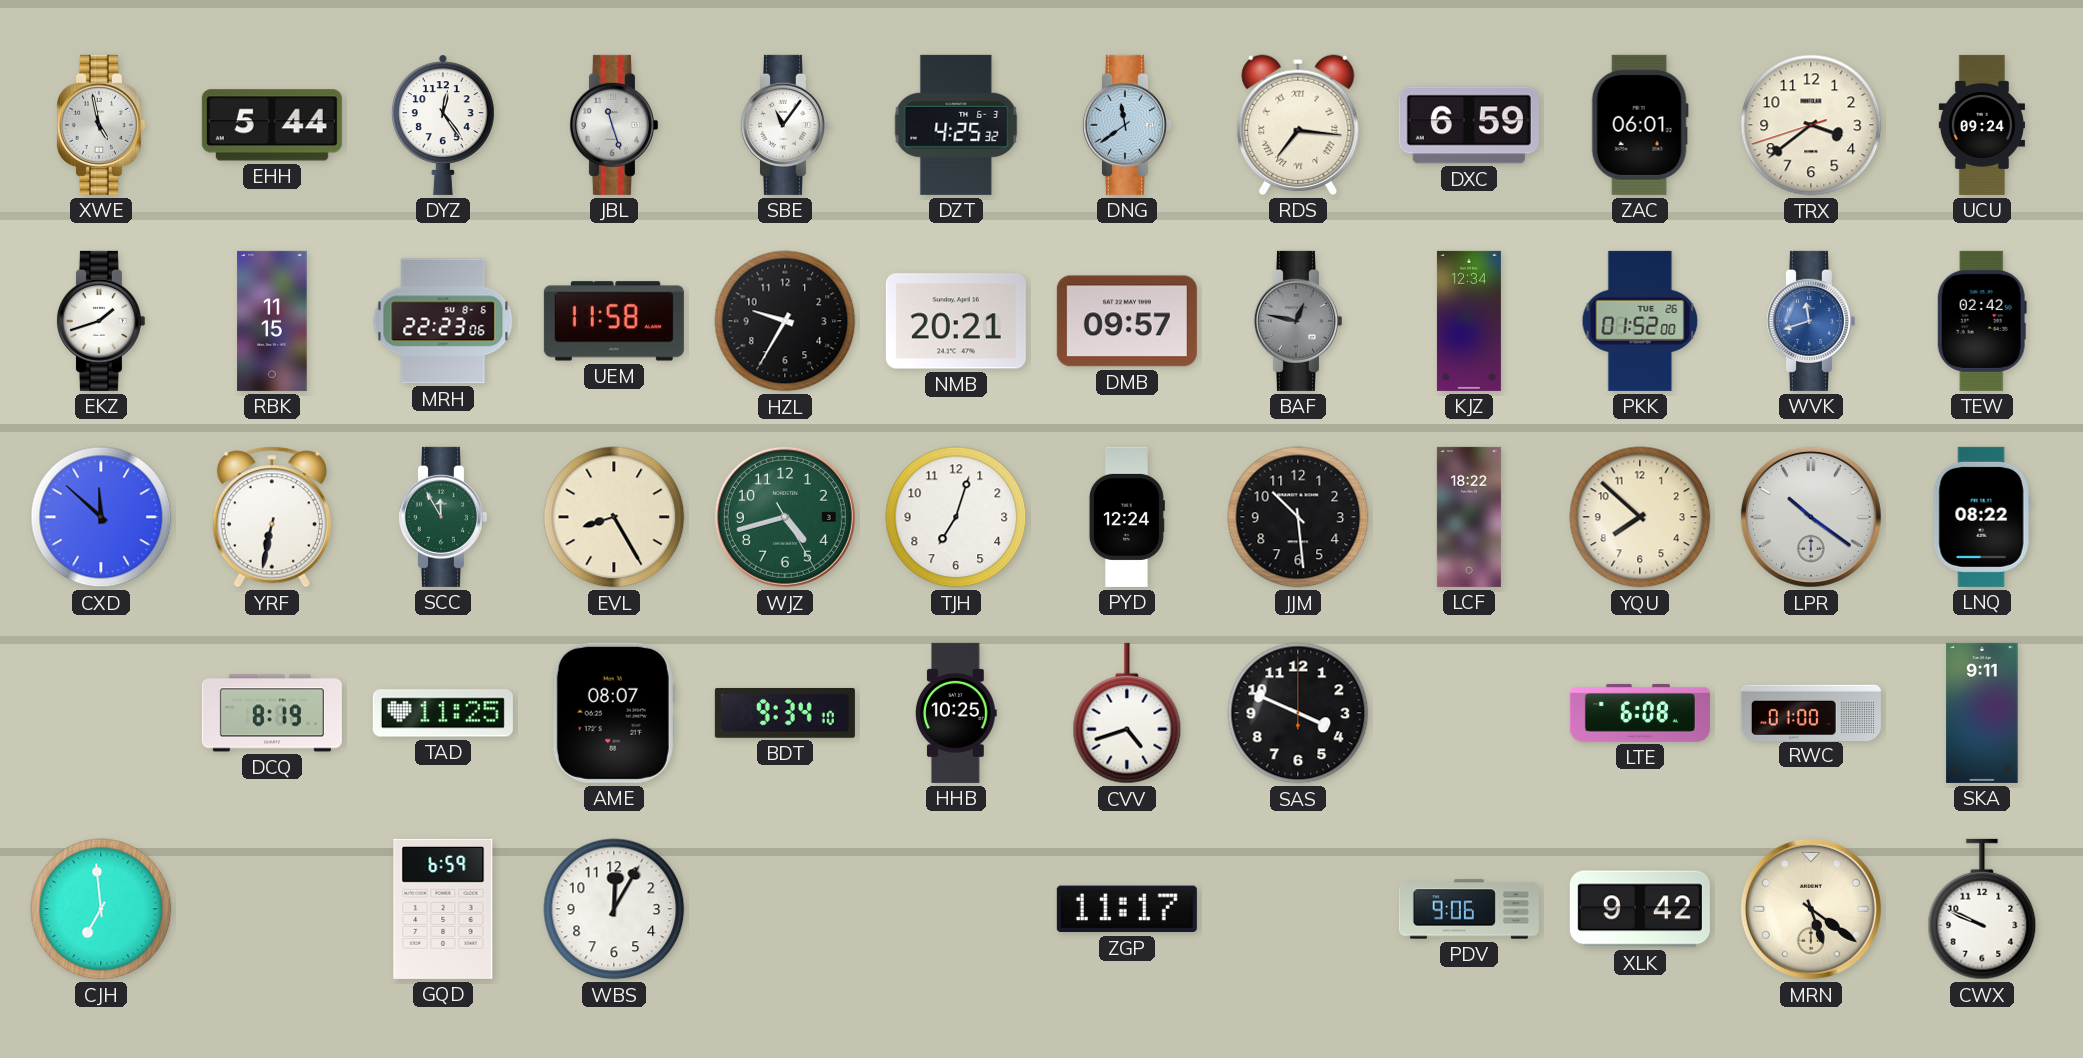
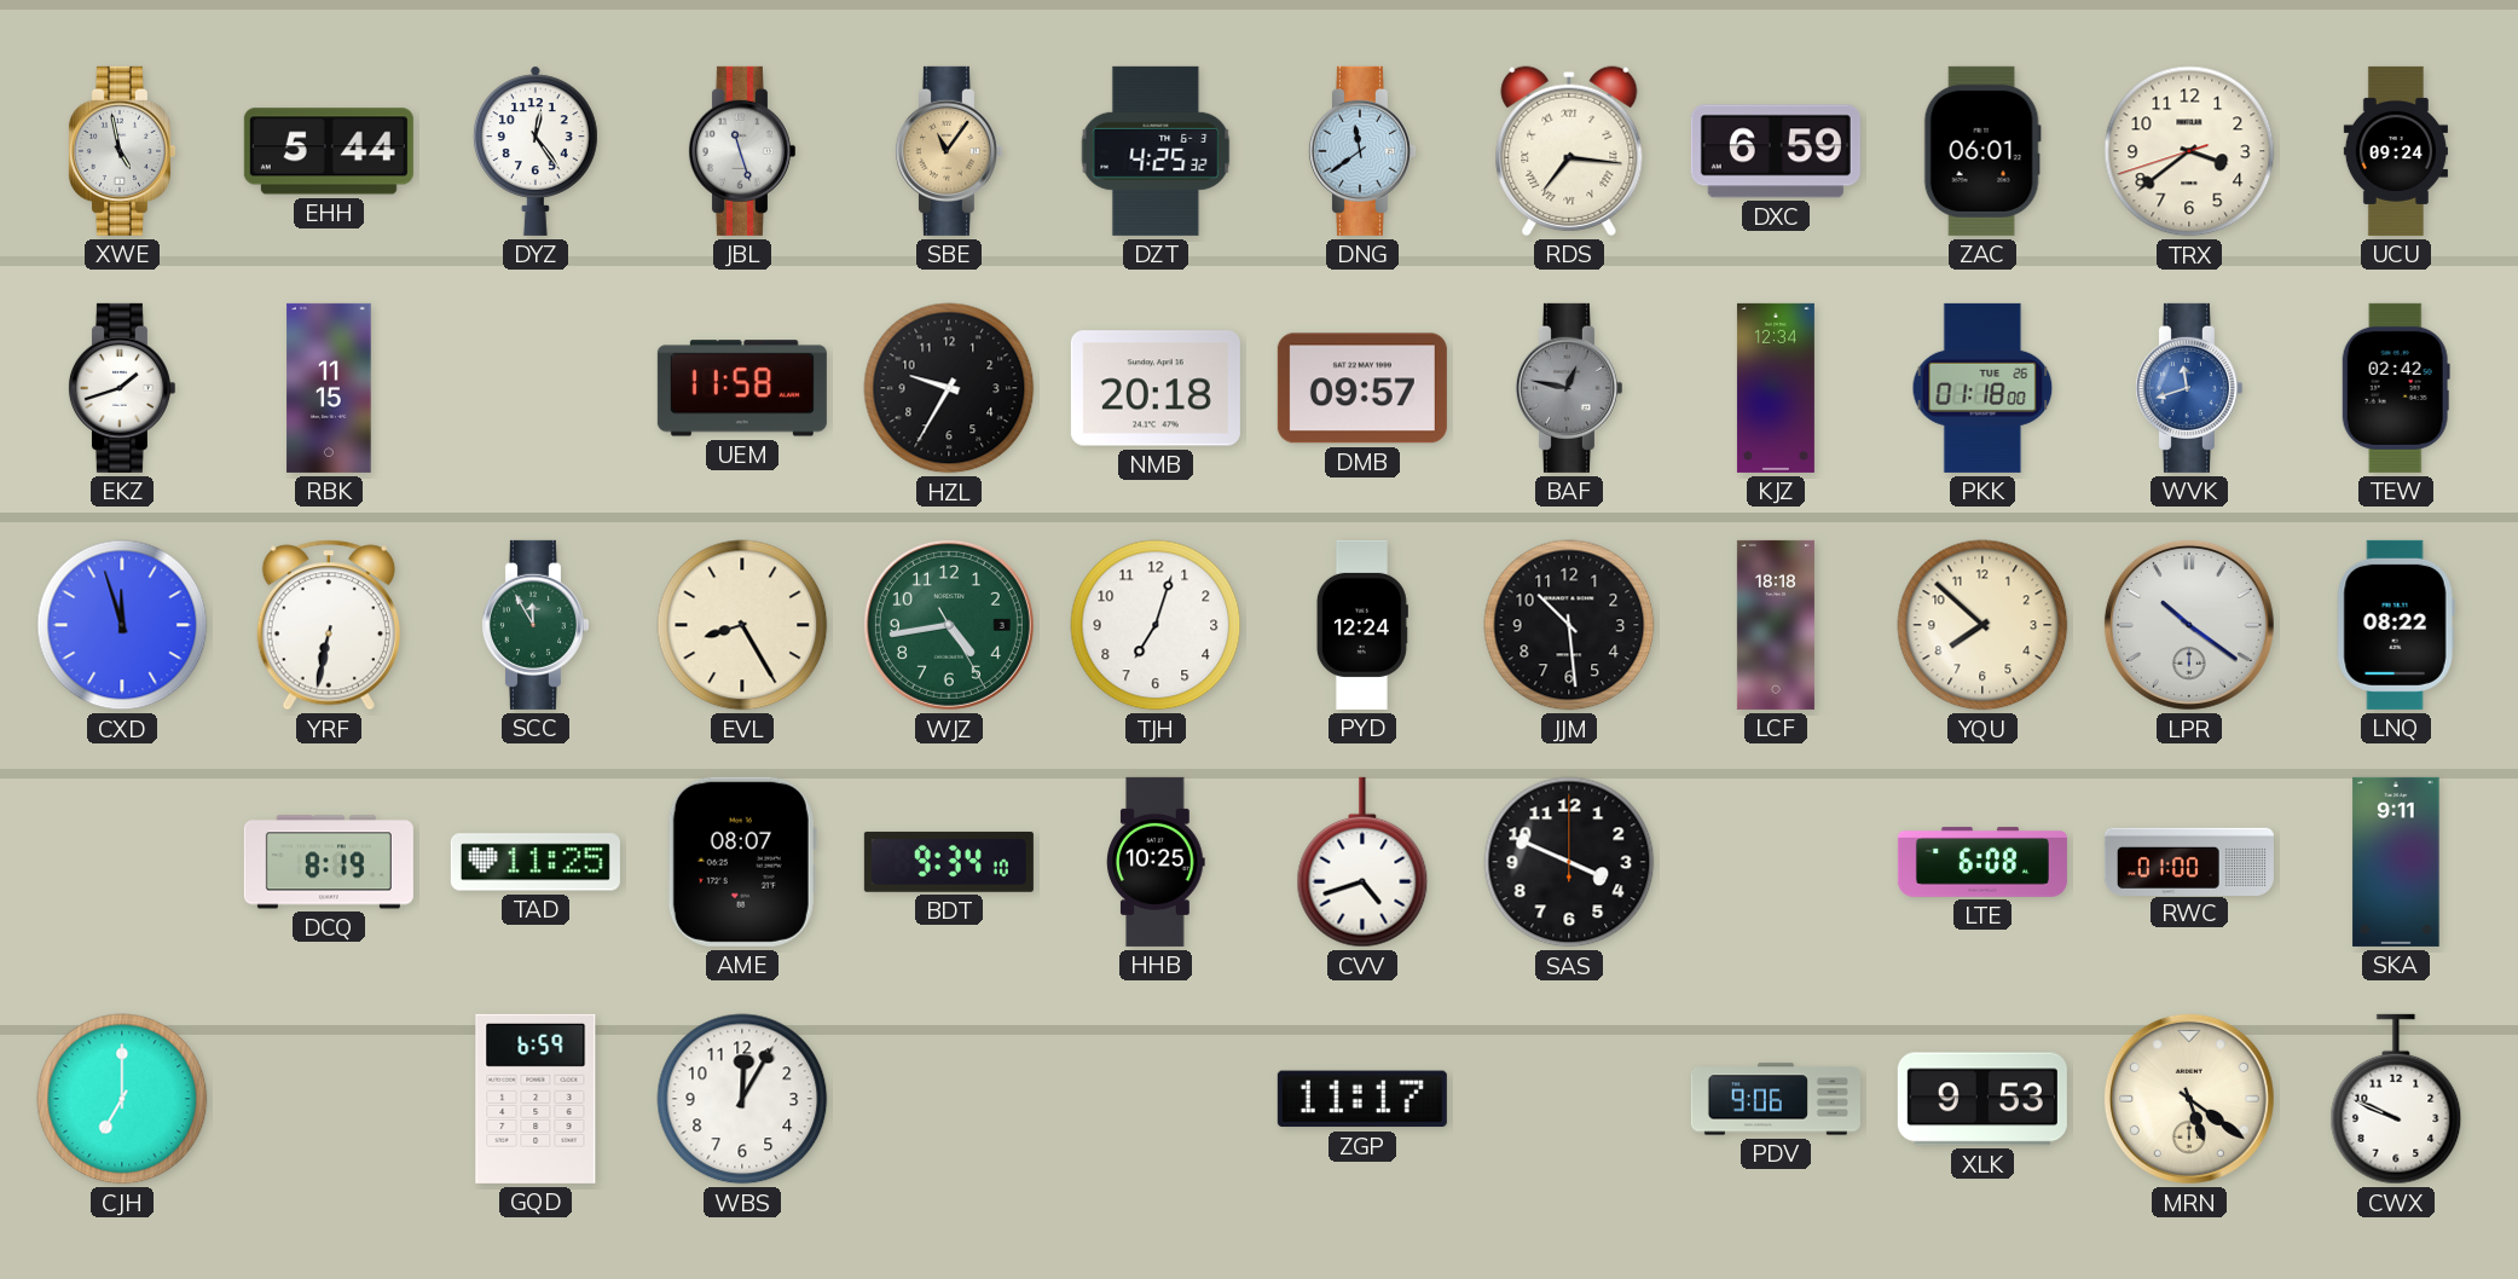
SBE dial: white -> champagne (948, 151)
MRH: 22:23 -> none (443, 321)
NMB: 20:21 -> 20:18 (1156, 388)
PKK: 01:52 -> 01:18 (1982, 388)
CXD: 11:52 -> 11:57 (122, 625)
WJZ: 4:42 -> 4:43 (949, 625)
LCF: 18:22 -> 18:18 (1776, 625)
CJH: 6:59 -> 7:00 (122, 1099)
XLK: 9:42 -> 9:53 (1982, 1099)
